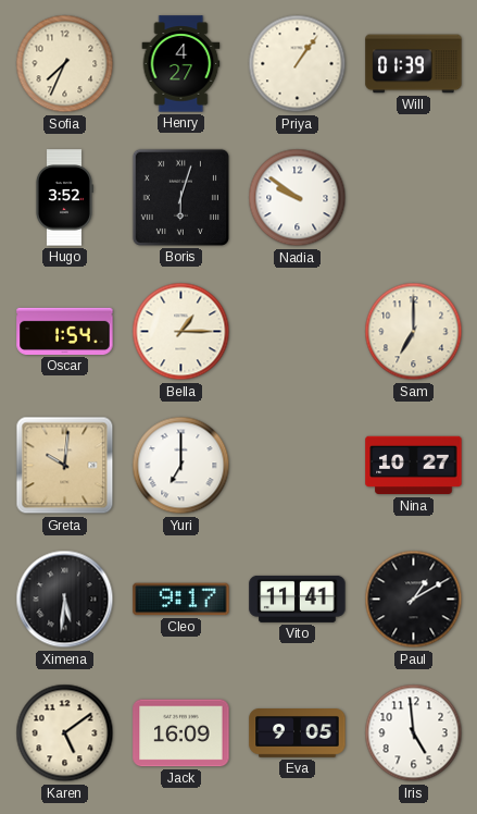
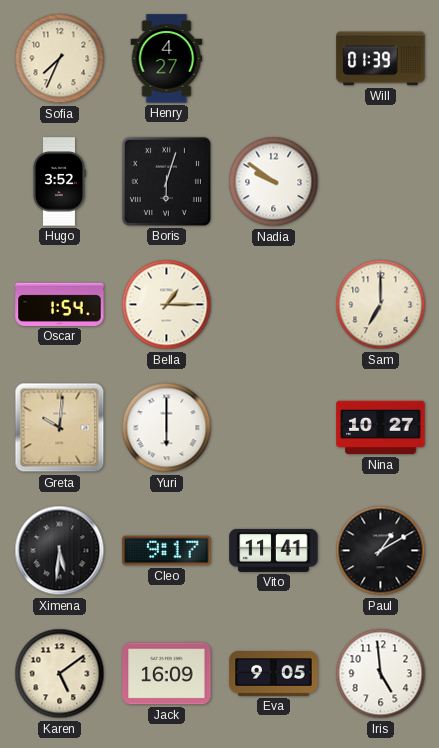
Priya: 1:06 -> none (298, 64)
Yuri: 7:00 -> 6:00 (167, 428)
